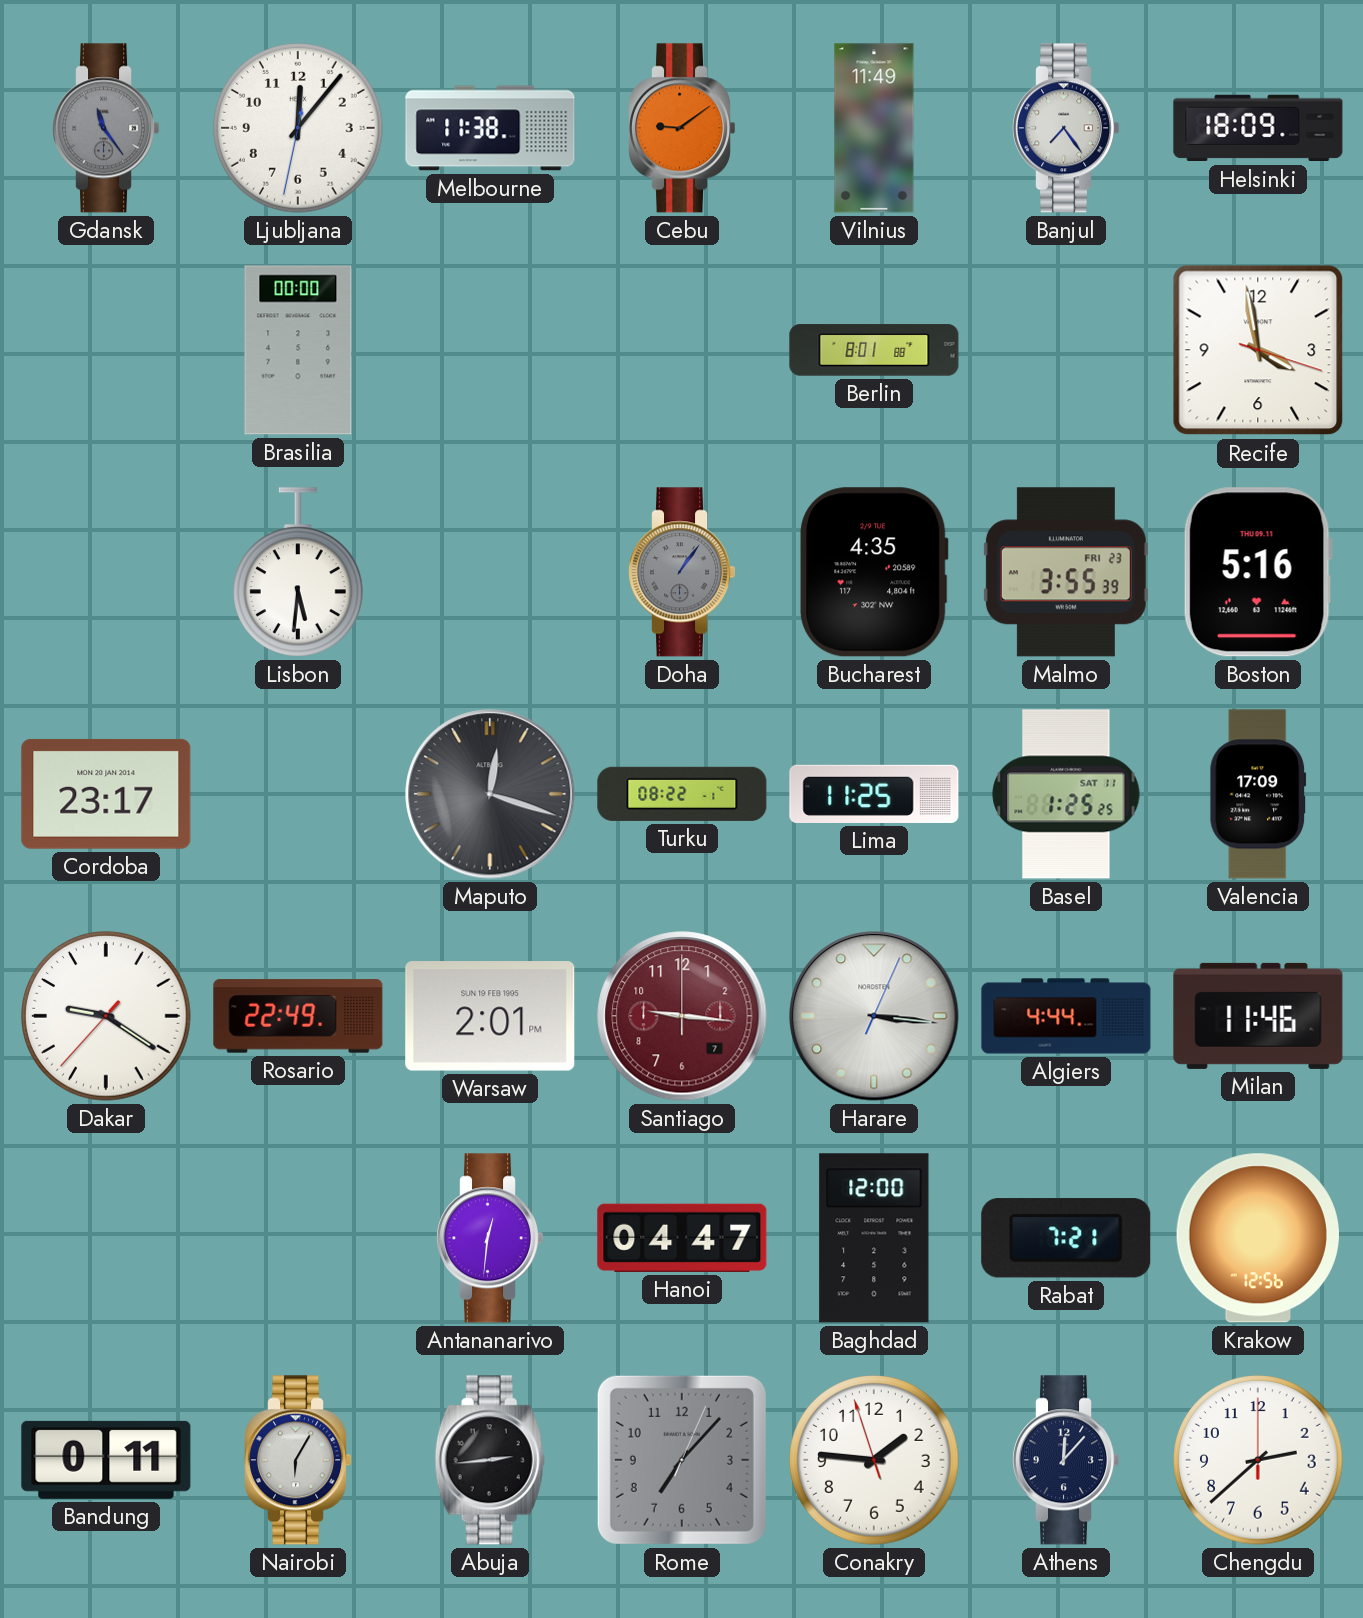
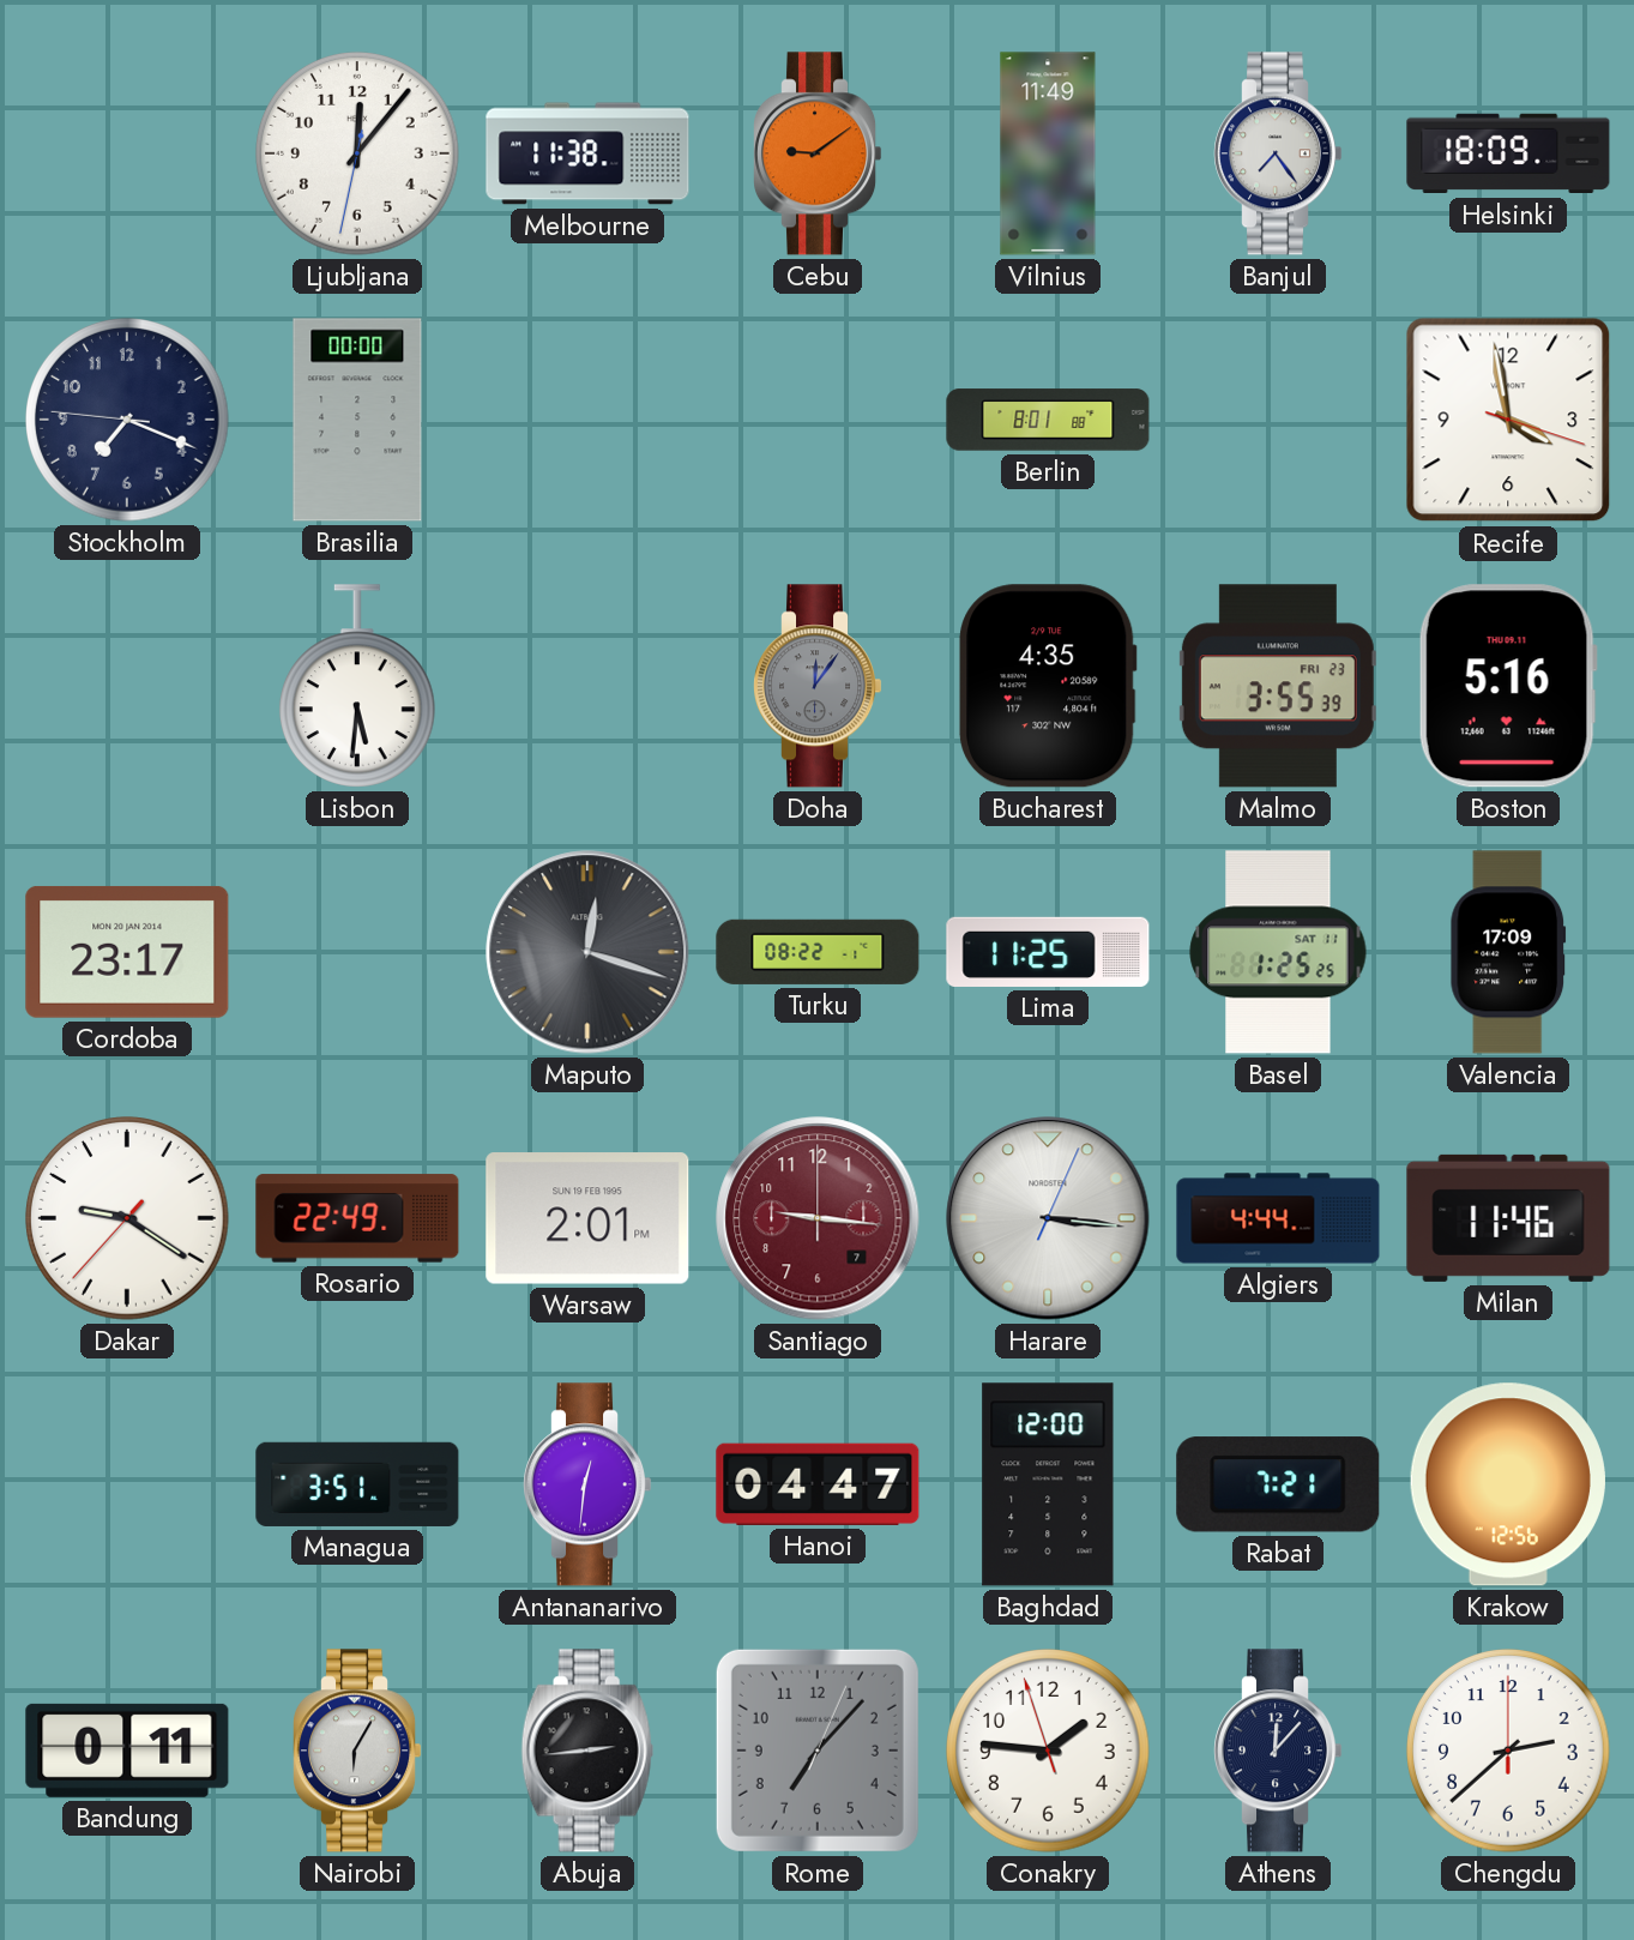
Gdansk: 11:24 -> none (107, 128)
Stockholm: none -> 7:18 (127, 420)
Doha: 1:06 -> 12:06 (819, 686)
Managua: none -> 3:51 (357, 1484)
